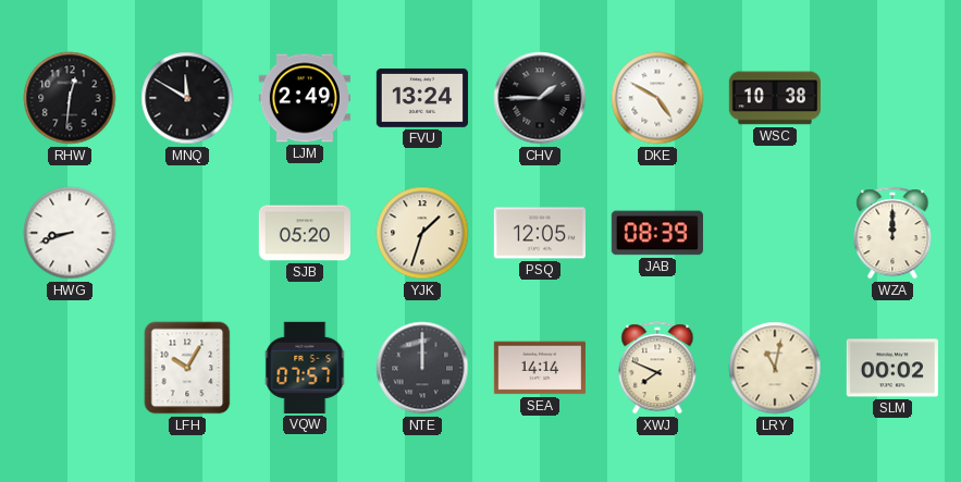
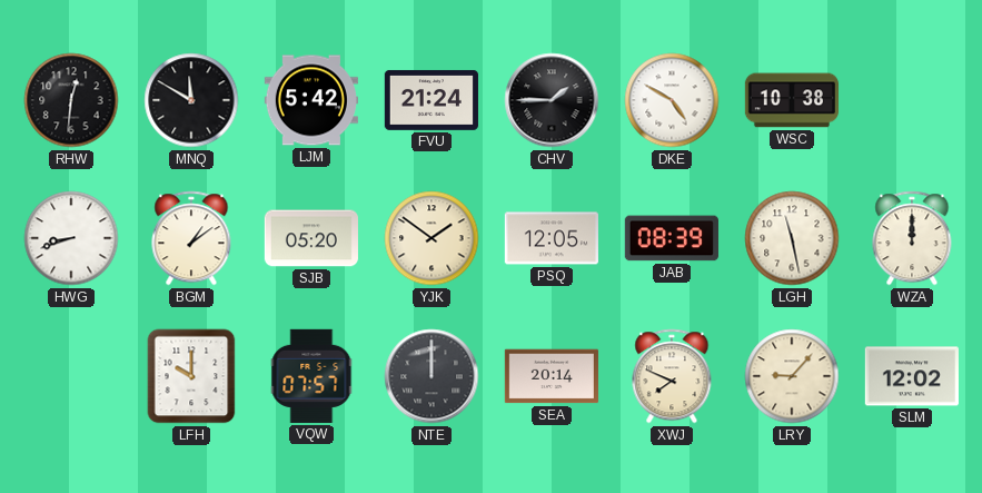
LJM: 2:49 -> 5:42 (311, 100)
FVU: 13:24 -> 21:24 (432, 100)
BGM: none -> 1:09 (191, 238)
YJK: 1:33 -> 1:51 (432, 238)
LGH: none -> 11:28 (792, 238)
LFH: 10:05 -> 10:00 (191, 376)
SEA: 14:14 -> 20:14 (552, 376)
LRY: 11:02 -> 9:07 (792, 376)
SLM: 00:02 -> 12:02 (912, 376)
